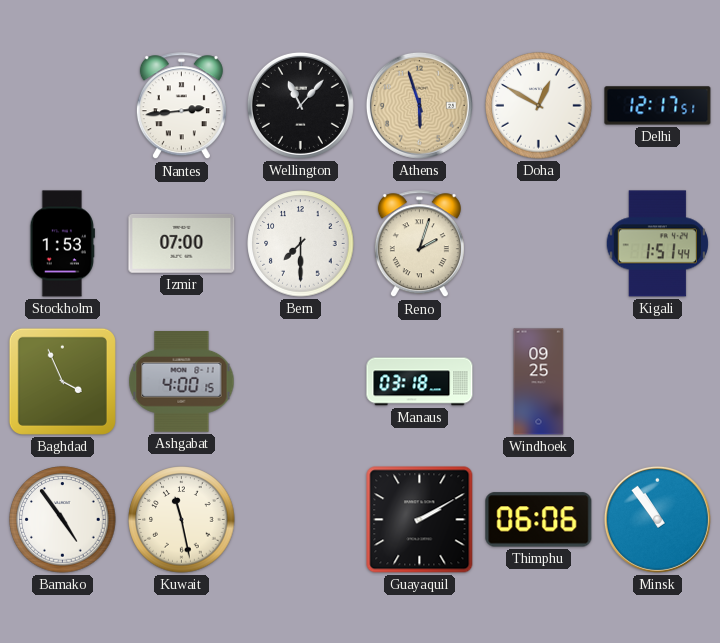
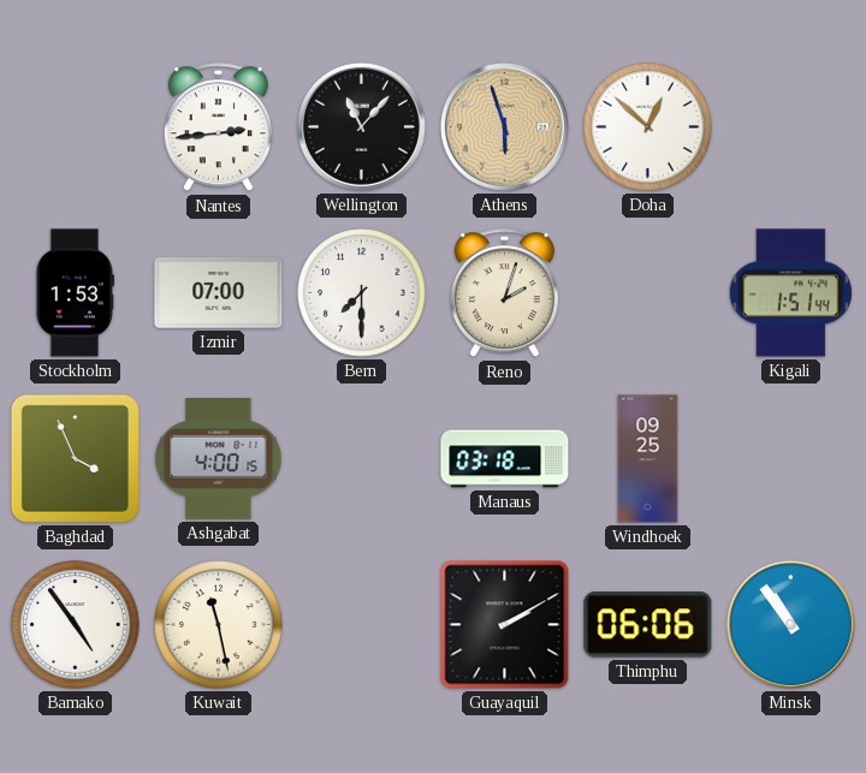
Doha: 12:50 -> 12:52 (648, 127)
Delhi: 12:17 -> none (658, 106)
